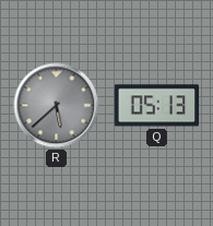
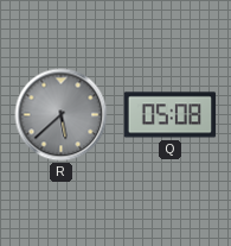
Q: 05:13 -> 05:08 (171, 115)
